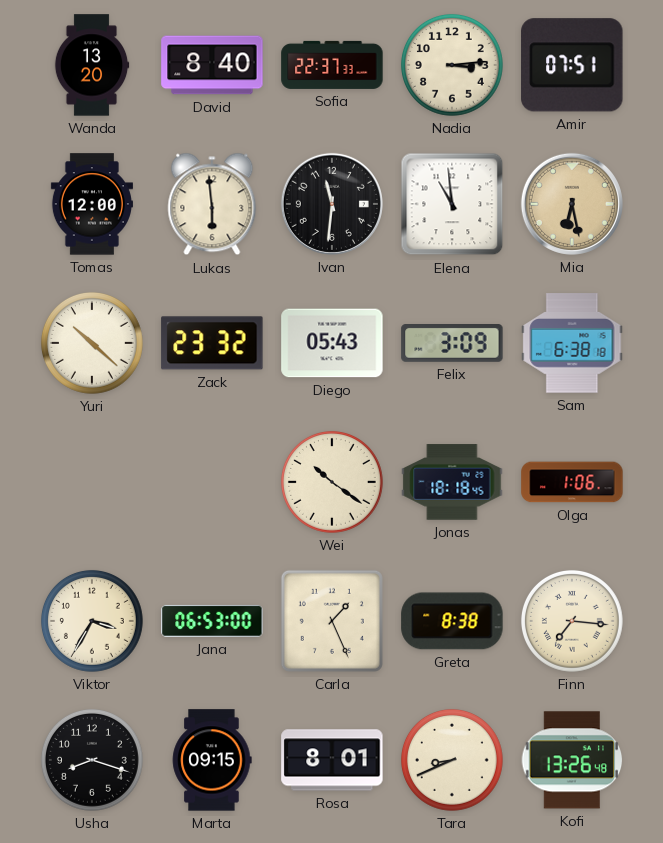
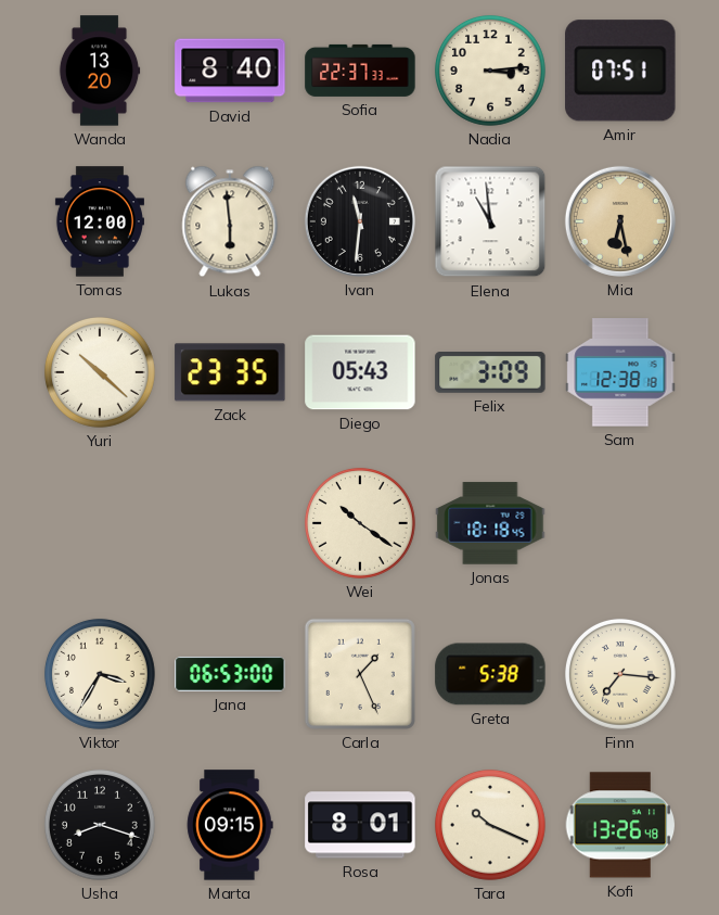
Zack: 23:32 -> 23:35 (230, 372)
Sam: 6:38 -> 12:38 (620, 372)
Olga: 1:06 -> none (572, 482)
Greta: 8:38 -> 5:38 (490, 674)
Tara: 8:41 -> 10:19 (490, 825)
